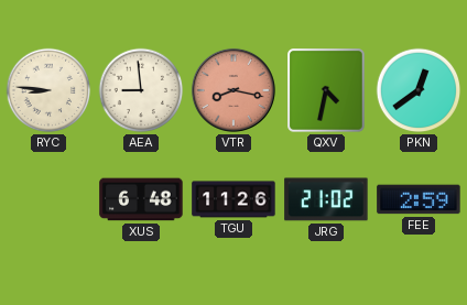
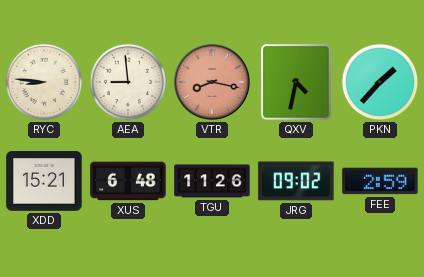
PKN: 12:39 -> 1:37 (380, 82)
XDD: none -> 15:21 (44, 181)
JRG: 21:02 -> 09:02 (296, 181)
